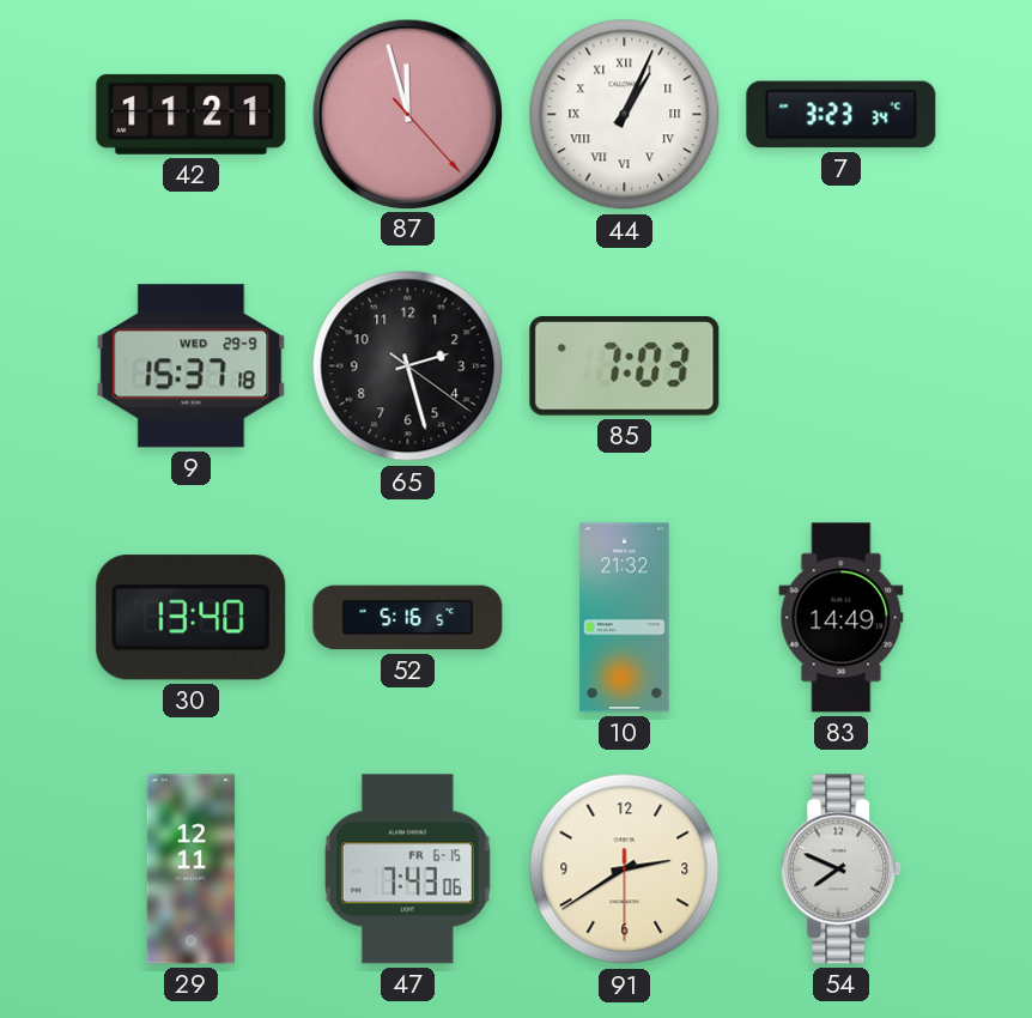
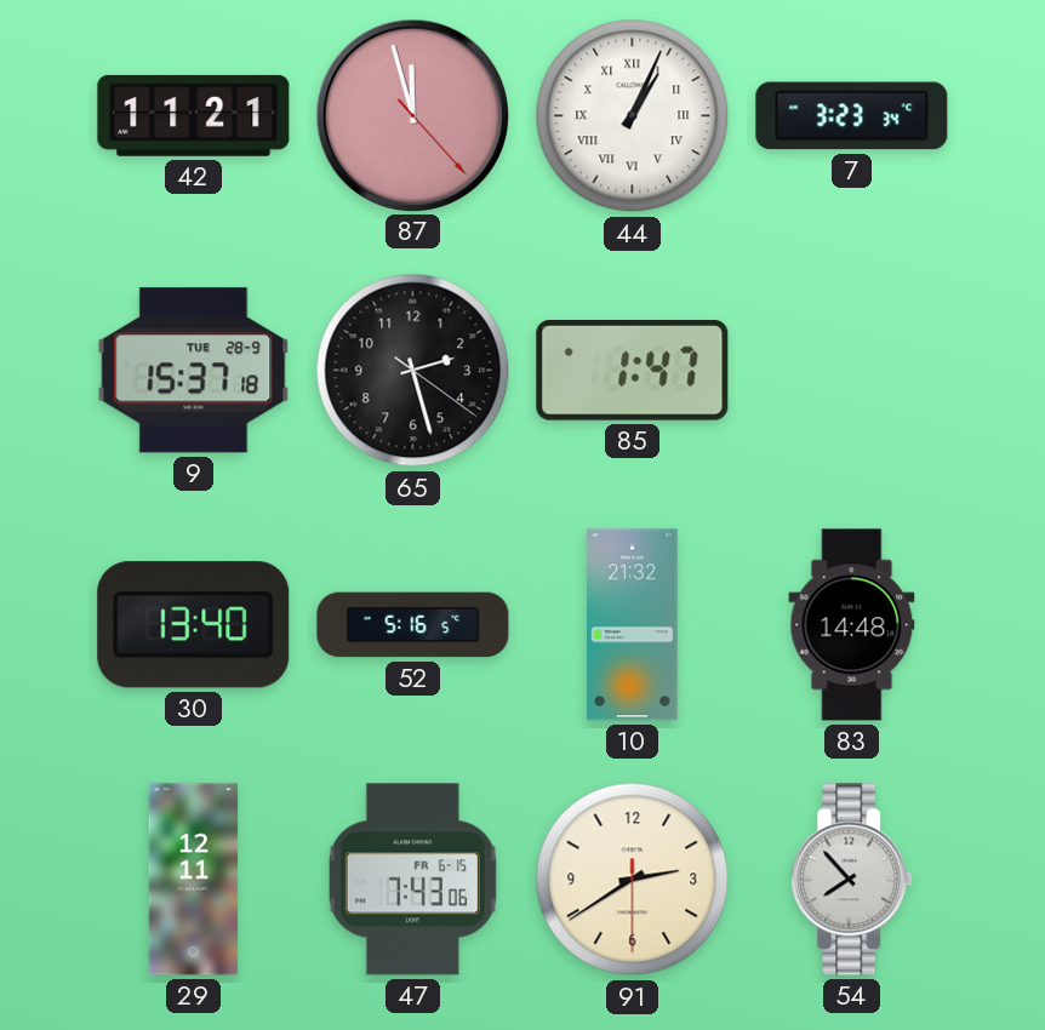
9 date: WED 29-9 -> TUE 28-9 (194, 371)
85: 7:03 -> 1:47 (633, 371)
83: 14:49 -> 14:48 (852, 625)
54: 7:49 -> 7:53 (852, 880)
